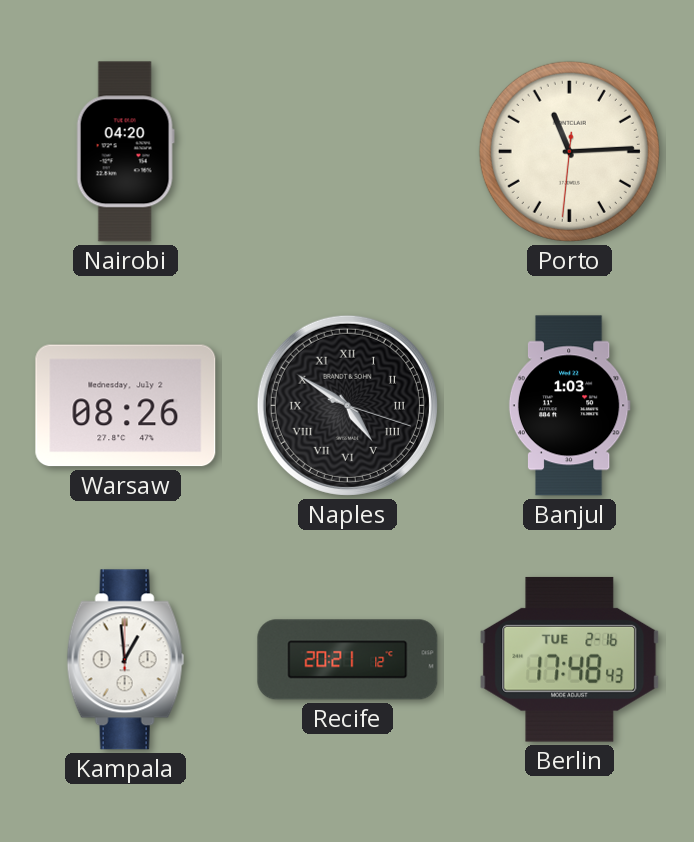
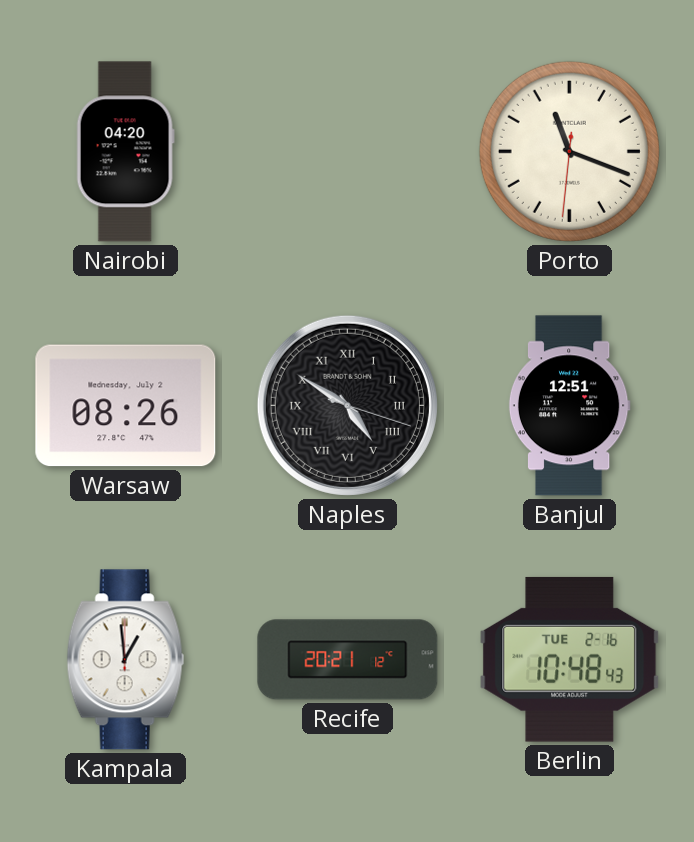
Porto: 11:14 -> 11:18 (569, 151)
Banjul: 1:03 -> 12:51 (569, 406)
Berlin: 17:48 -> 10:48 (570, 659)
